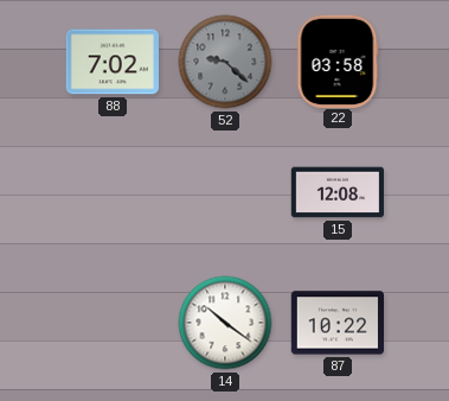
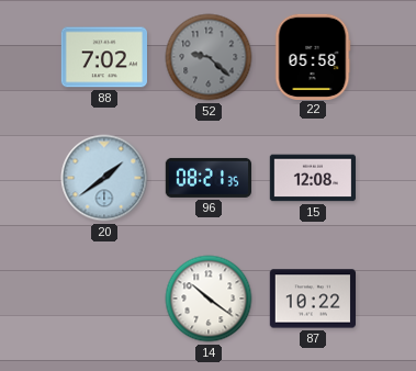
22: 03:58 -> 05:58 (313, 56)
20: none -> 1:39 (104, 178)
96: none -> 08:21 (207, 178)
